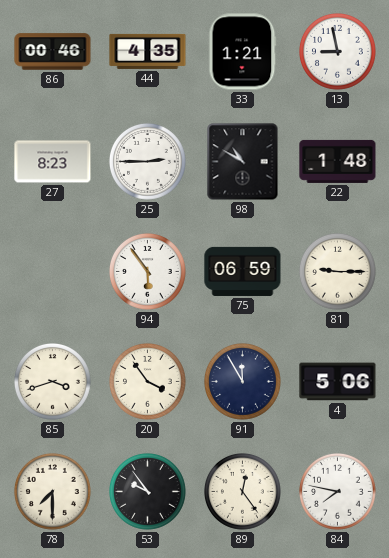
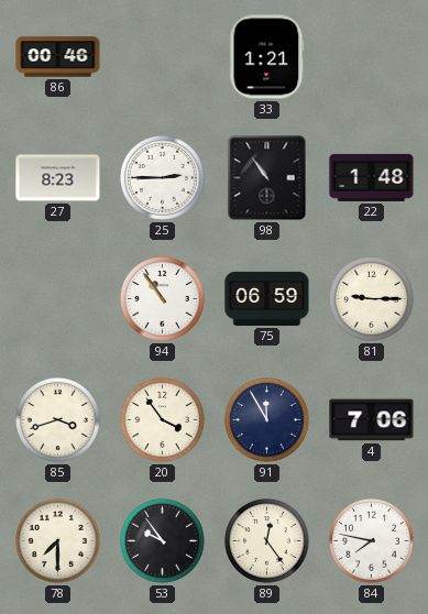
44: 4:35 -> none (148, 51)
13: 8:58 -> none (338, 52)
98: 10:50 -> 10:54 (267, 178)
94: 5:54 -> 10:54 (163, 299)
4: 5:06 -> 7:06 (372, 420)
